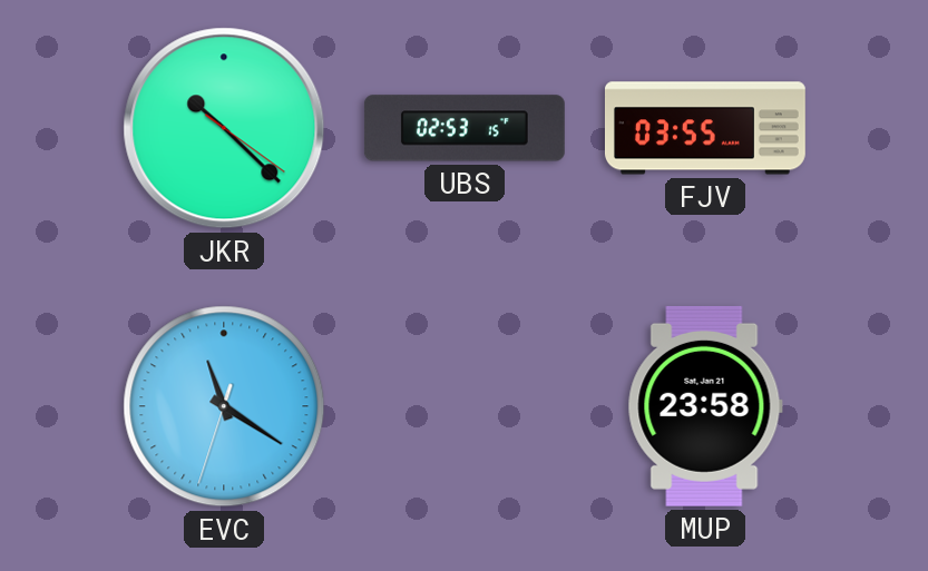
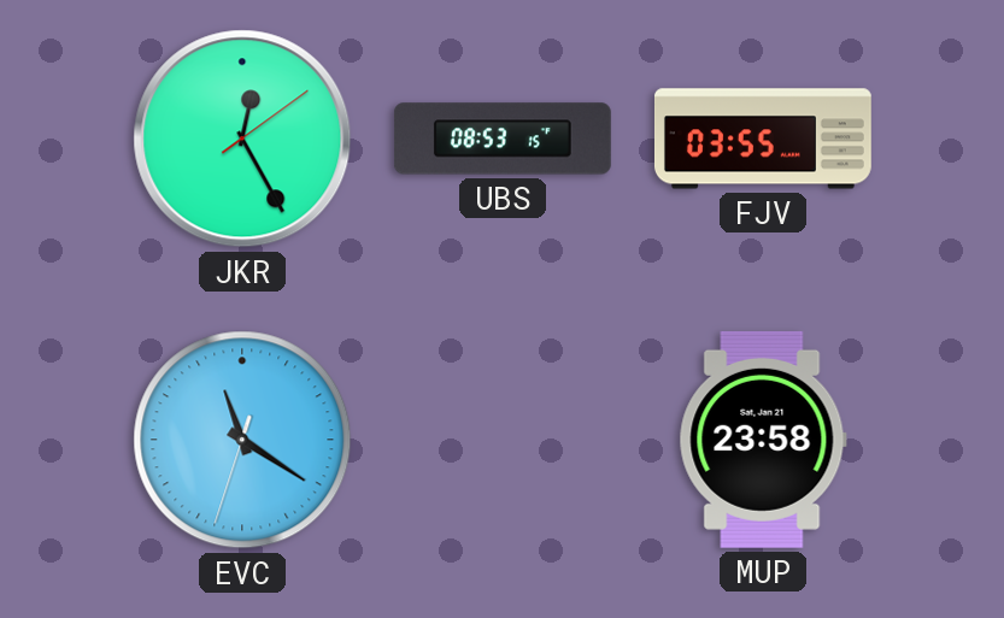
JKR: 10:22 -> 12:25 (242, 139)
UBS: 02:53 -> 08:53 (503, 139)
